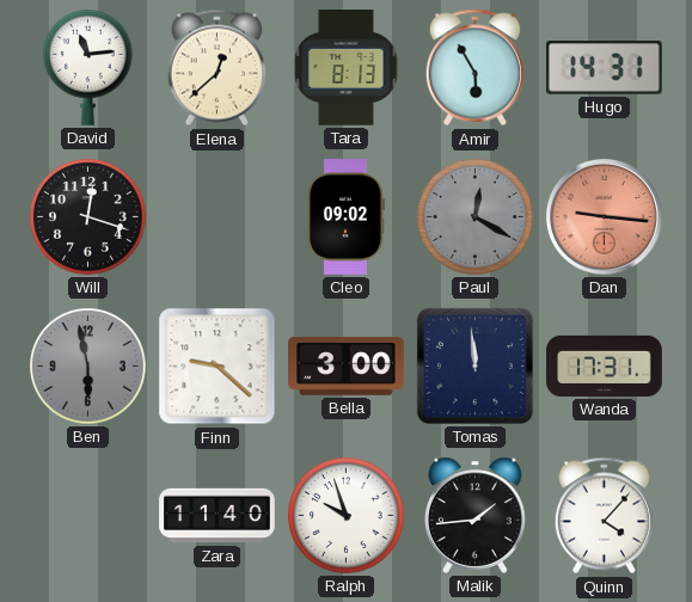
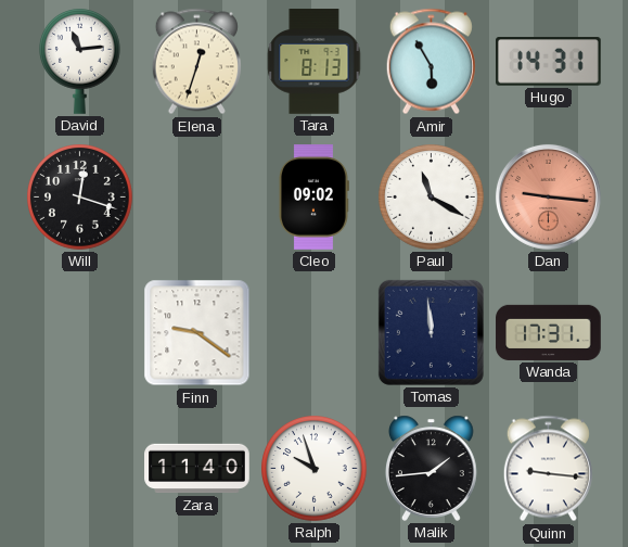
Elena: 12:38 -> 12:33 (196, 62)
Paul: 12:20 -> 11:20 (432, 198)
Paul dial: grey -> white (432, 198)
Ben: 5:58 -> none (88, 367)
Finn: 9:22 -> 9:21 (197, 333)
Bella: 3:00 -> none (347, 367)
Quinn: 4:07 -> 9:16 (548, 469)
